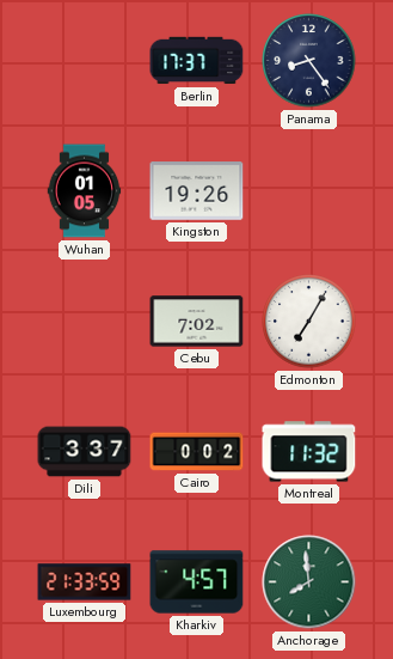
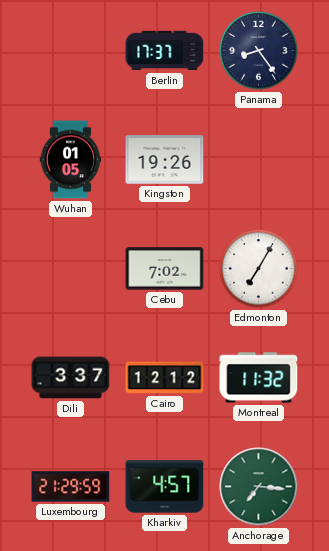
Cairo: 0:02 -> 12:12 (165, 378)
Luxembourg: 21:33 -> 21:29 (71, 487)
Anchorage: 7:59 -> 7:16 (259, 487)
